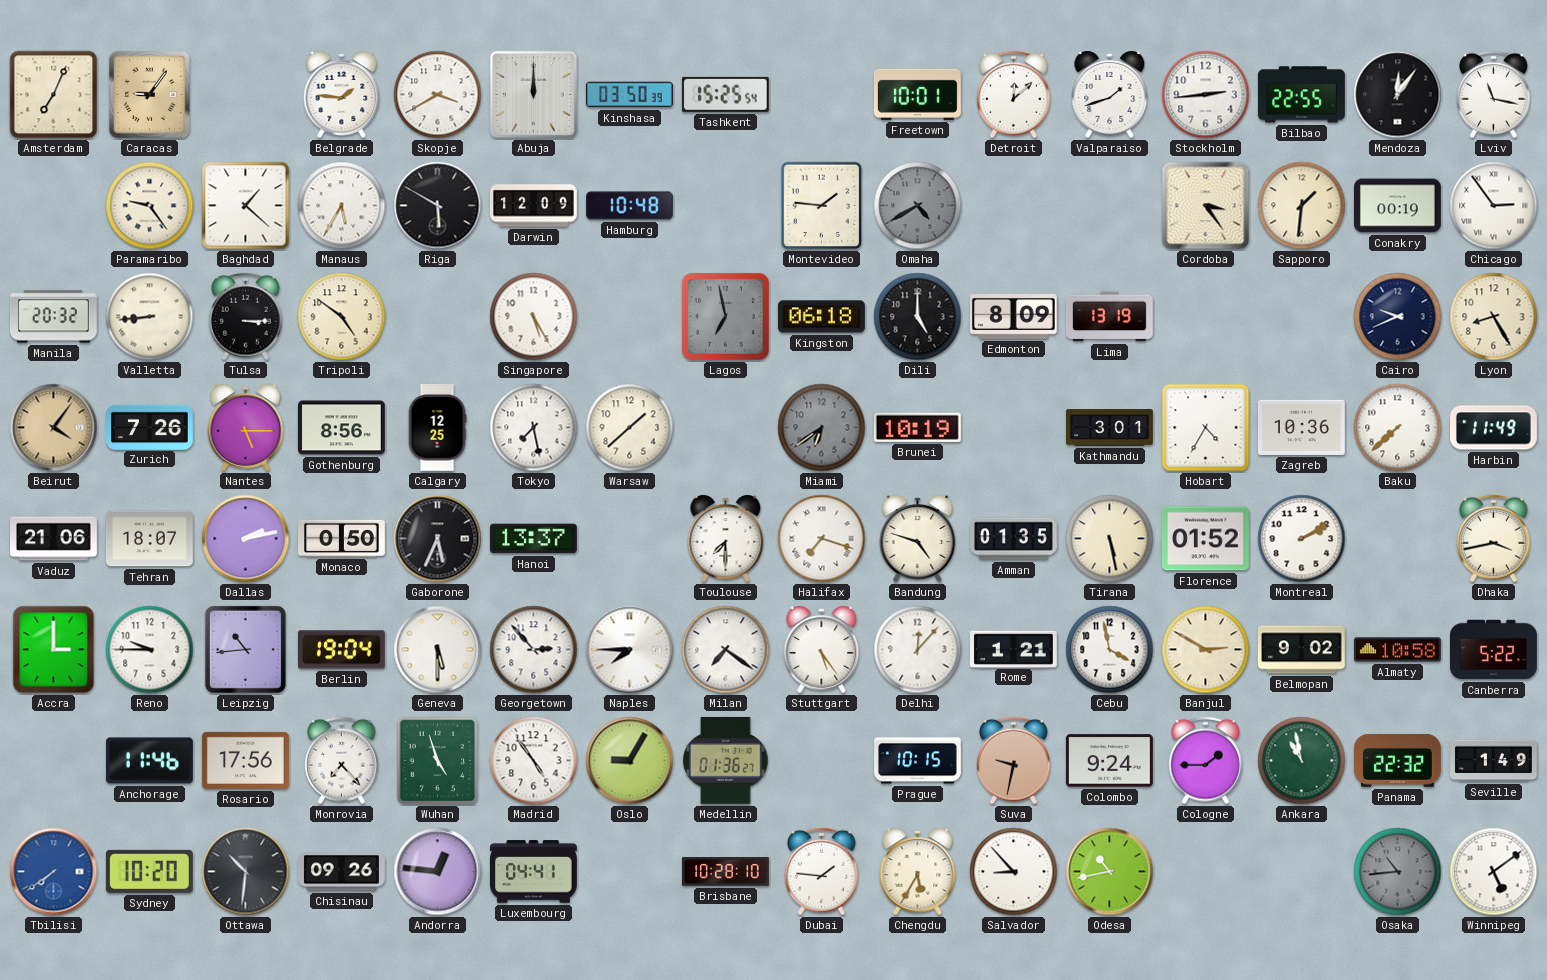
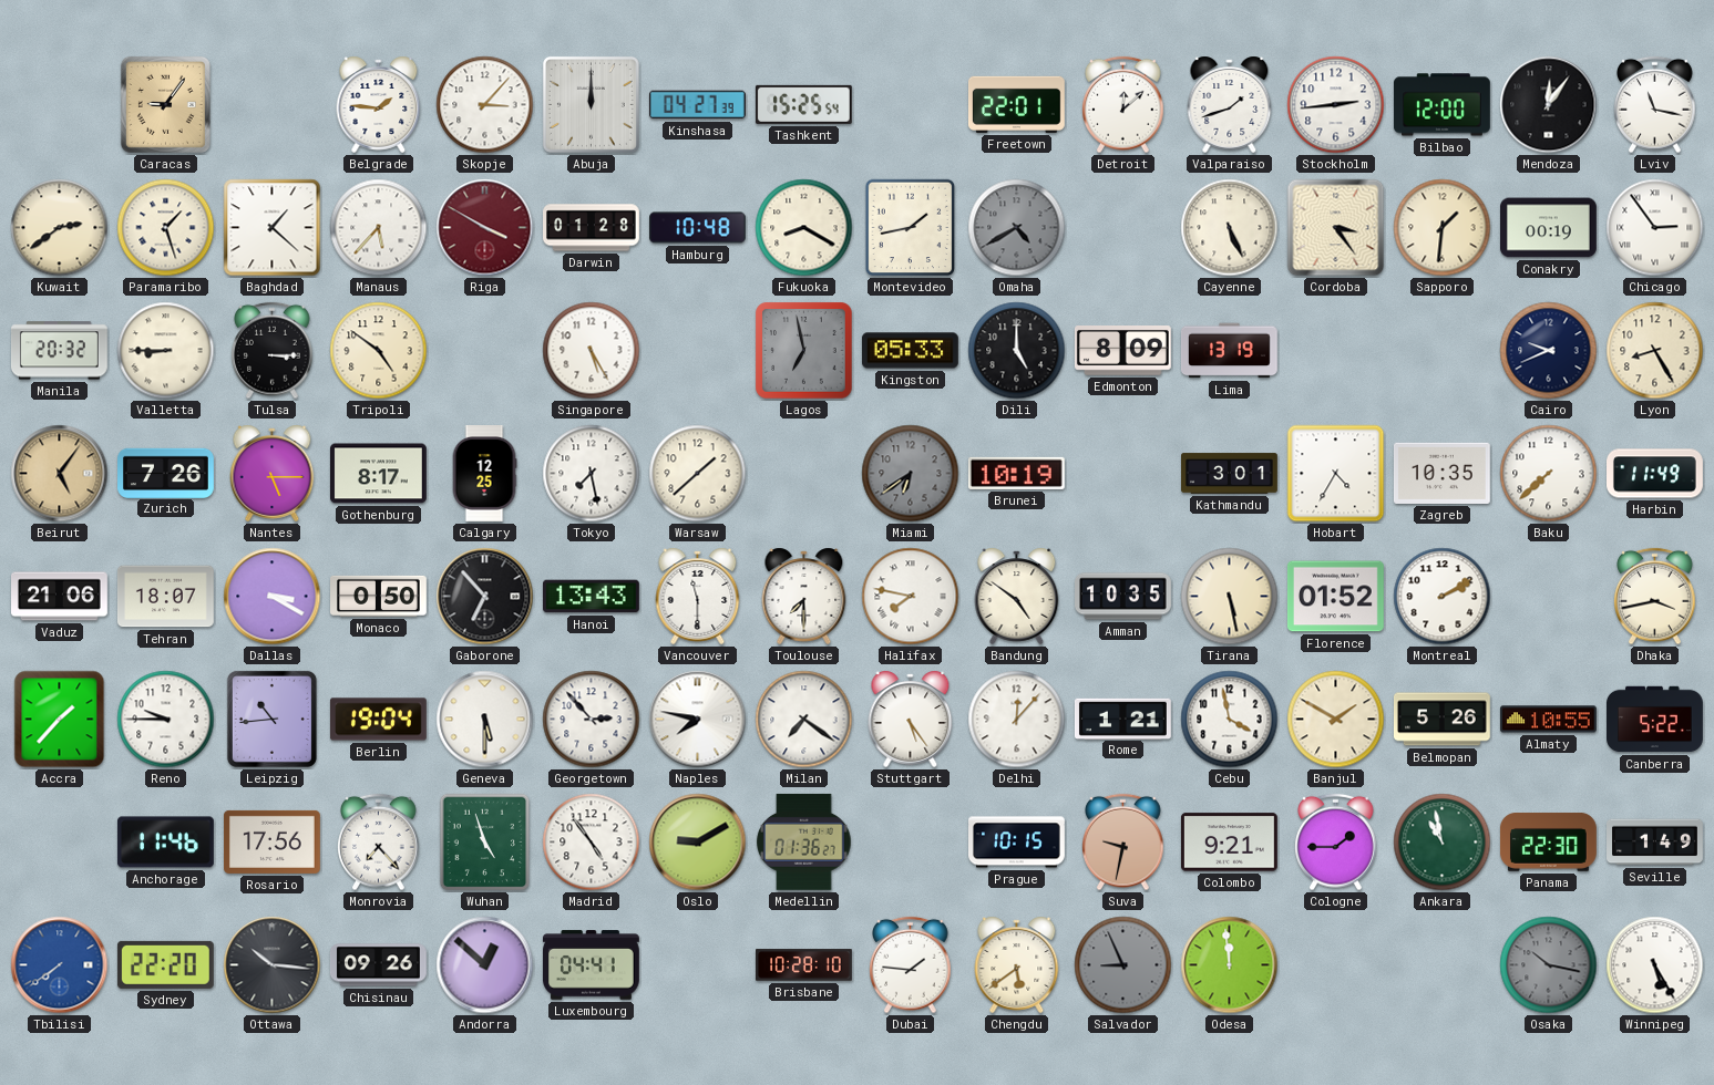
Amsterdam: 7:04 -> none (54, 95)
Skopje: 3:40 -> 3:07 (485, 105)
Kinshasa: 03:50 -> 04:27 (697, 105)
Freetown: 10:01 -> 22:01 (1016, 104)
Bilbao: 22:55 -> 12:00 (1441, 105)
Kuwait: none -> 2:39 (60, 228)
Paramaribo: 9:24 -> 1:27 (166, 228)
Manaus: 5:35 -> 5:37 (379, 228)
Riga: 5:50 -> 3:50 (485, 228)
Riga dial: black -> burgundy (485, 228)
Darwin: 12:09 -> 01:28 (592, 228)
Fukuoka: none -> 8:20 (804, 228)
Montevideo: 1:46 -> 1:43 (911, 228)
Cayenne: none -> 5:26 (1230, 228)
Valletta: 8:44 -> 8:45 (166, 351)
Kingston: 06:18 -> 05:33 (910, 351)
Beirut: 4:06 -> 5:06 (60, 474)
Gothenburg: 8:56 -> 8:17 (379, 474)
Zagreb: 10:36 -> 10:35 (1441, 473)
Dallas: 2:13 -> 3:20 (273, 597)
Gaborone: 5:34 -> 6:53 (485, 597)
Hanoi: 13:37 -> 13:43 (591, 597)
Vancouver: none -> 11:30 (698, 596)
Halifax: 7:18 -> 7:47 (911, 597)
Bandung: 4:48 -> 4:51 (1017, 596)
Amman: 01:35 -> 10:35 (1123, 597)
Accra: 3:00 -> 1:37 (60, 720)
Naples: 7:45 -> 7:47 (698, 720)
Banjul: 2:50 -> 1:50 (1336, 720)
Belmopan: 9:02 -> 5:26 (1441, 720)
Almaty: 10:58 -> 10:55 (1548, 720)
Oslo: 9:05 -> 9:10 (698, 843)
Colombo: 9:24 -> 9:21 (1229, 843)
Panama: 22:32 -> 22:30 (1548, 843)
Sydney: 10:20 -> 22:20 (165, 964)
Ottawa: 10:31 -> 10:16 (273, 965)
Andorra: 12:46 -> 12:52 (485, 965)
Chengdu: 5:35 -> 5:39 (1017, 964)
Salvador: 8:53 -> 8:56 (1123, 965)
Salvador dial: white -> grey (1123, 965)
Odesa: 10:43 -> 11:59 (1230, 965)
Osaka: 10:44 -> 10:17 (1549, 965)
Winnipeg: 5:09 -> 5:25 (1655, 965)
